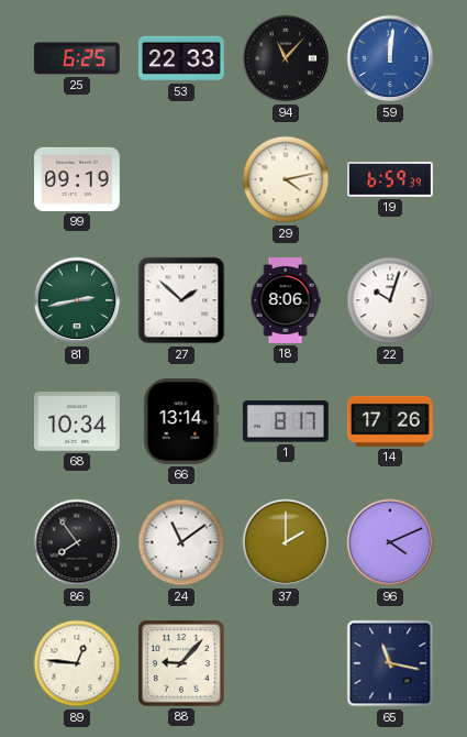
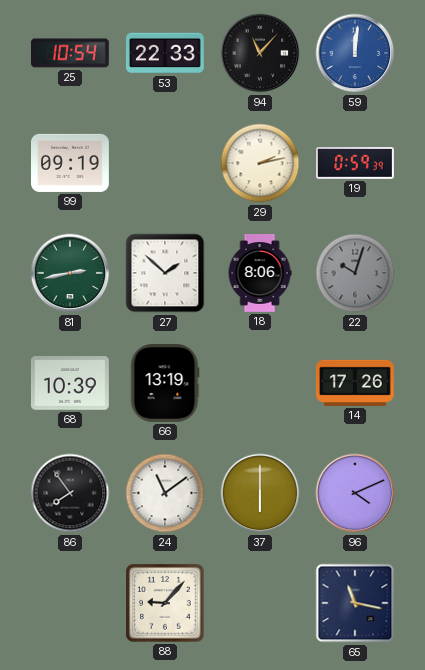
25: 6:25 -> 10:54 (70, 53)
29: 4:13 -> 2:13 (260, 163)
19: 6:59 -> 0:59 (356, 163)
22 dial: white -> grey (355, 273)
68: 10:34 -> 10:39 (71, 383)
66: 13:14 -> 13:19 (165, 383)
1: 8:17 -> none (286, 421)
37: 2:00 -> 6:00 (260, 493)
89: 12:46 -> none (77, 663)
